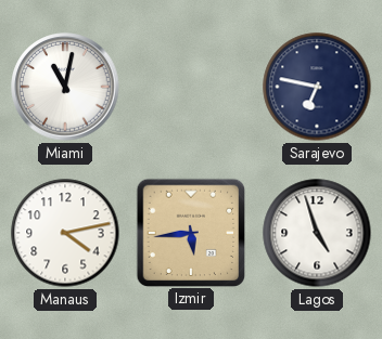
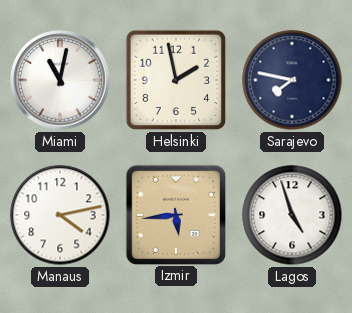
Helsinki: none -> 1:58 (176, 80)
Sarajevo: 6:47 -> 7:47 (292, 80)
